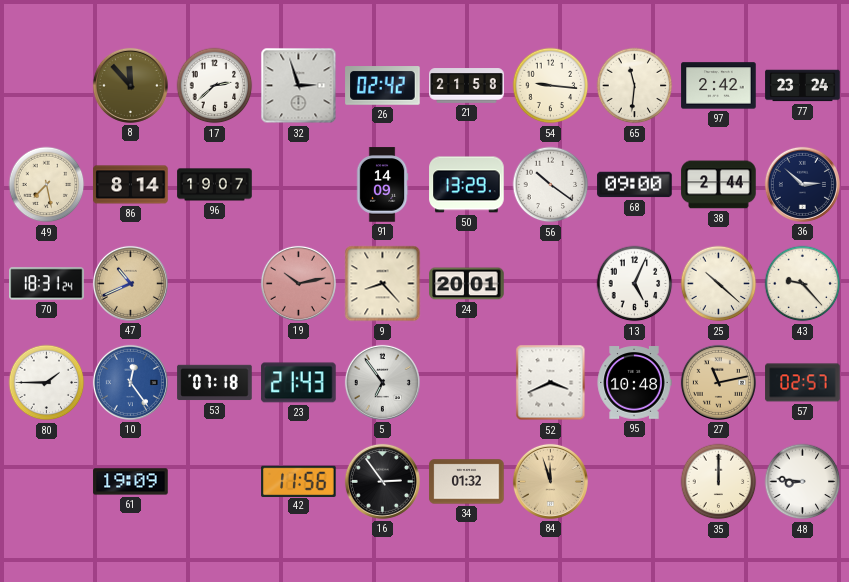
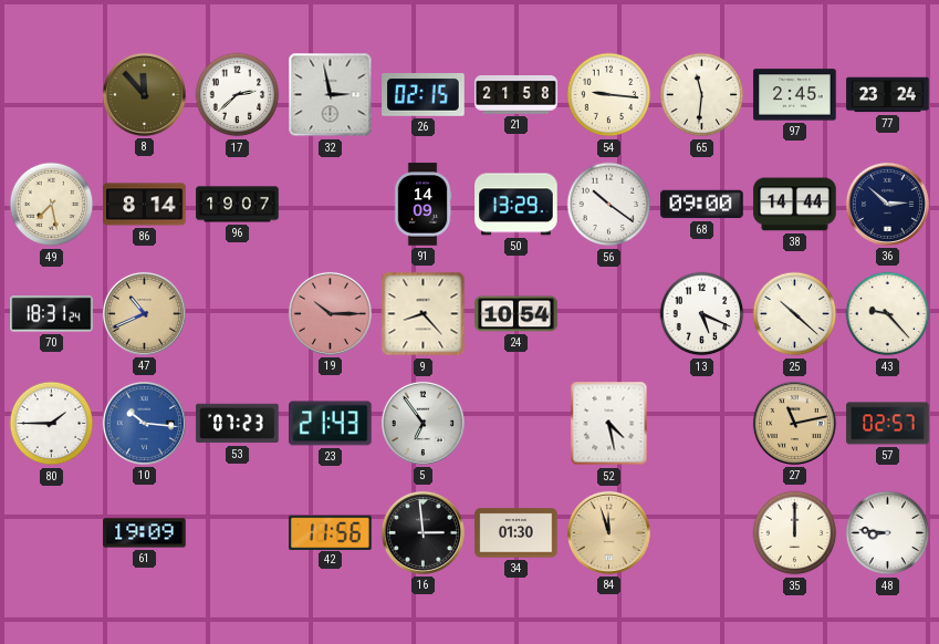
32: 2:57 -> 2:58 (331, 95)
26: 02:42 -> 02:15 (424, 95)
97: 2:42 -> 2:45 (795, 95)
38: 2:44 -> 14:44 (795, 205)
19: 10:13 -> 10:15 (330, 313)
24: 20:01 -> 10:54 (517, 314)
13: 5:04 -> 5:19 (702, 314)
10: 12:24 -> 10:16 (144, 423)
53: 07:18 -> 07:23 (238, 424)
52: 3:41 -> 4:28 (609, 424)
95: 10:48 -> none (634, 383)
16: 2:54 -> 2:59 (422, 532)
34: 01:32 -> 01:30 (517, 533)
